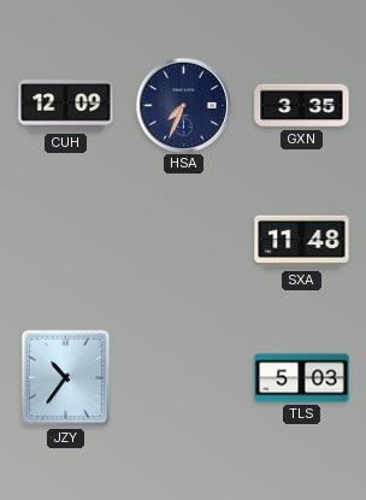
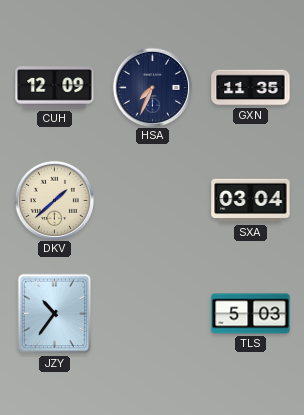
GXN: 3:35 -> 11:35 (251, 88)
DKV: none -> 1:38 (54, 200)
SXA: 11:48 -> 03:04 (251, 201)
